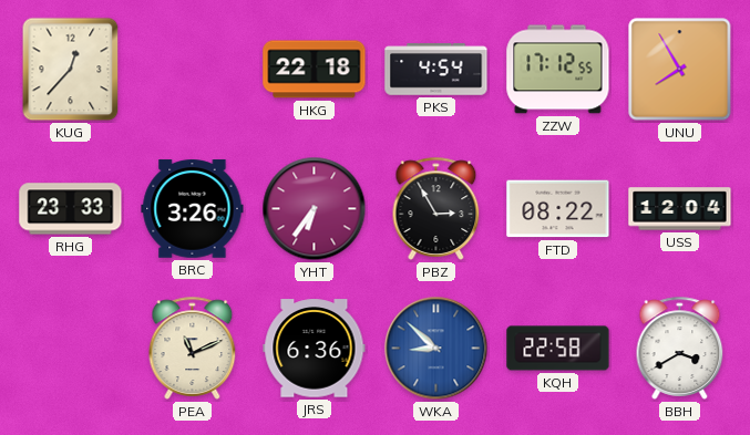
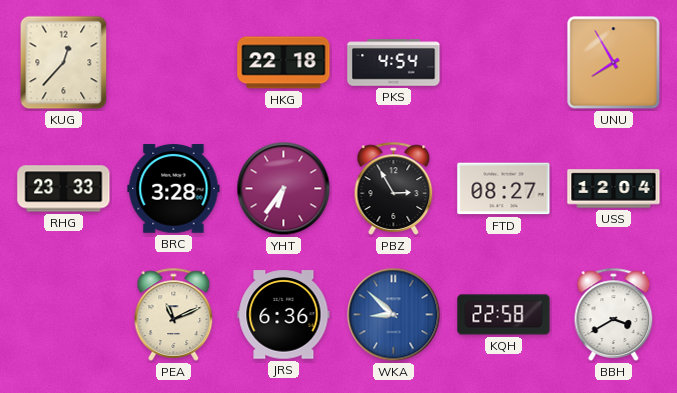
ZZW: 17:12 -> none (558, 70)
BRC: 3:26 -> 3:28 (174, 189)
FTD: 08:22 -> 08:27 (504, 189)
